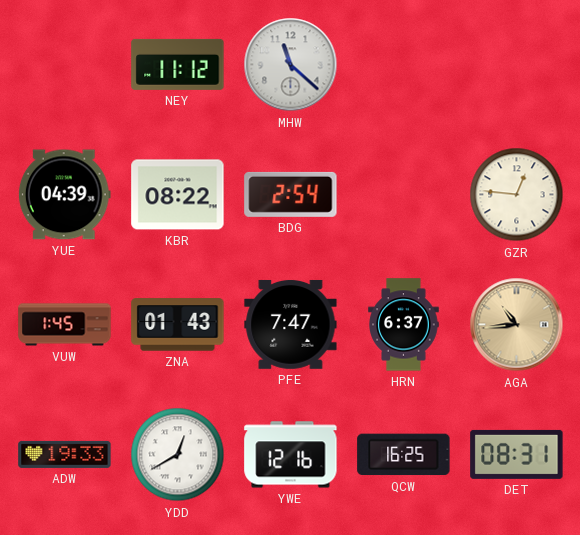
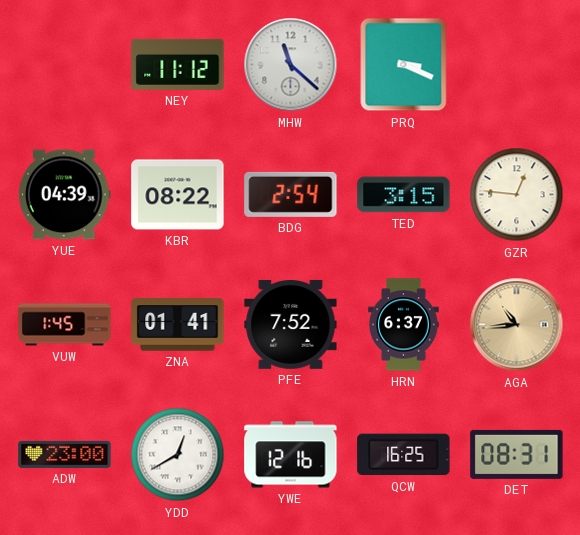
PRQ: none -> 3:19 (404, 65)
TED: none -> 3:15 (404, 195)
ZNA: 01:43 -> 01:41 (178, 325)
PFE: 7:47 -> 7:52 (291, 324)
ADW: 19:33 -> 23:00 (65, 454)
